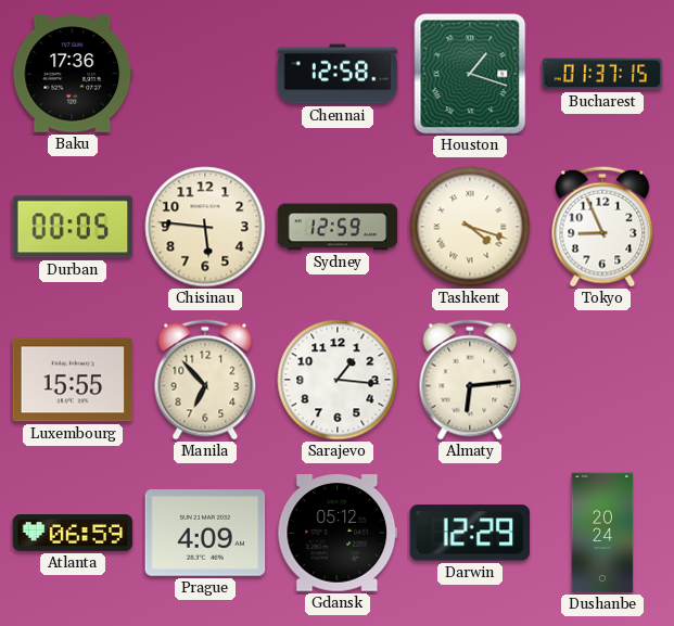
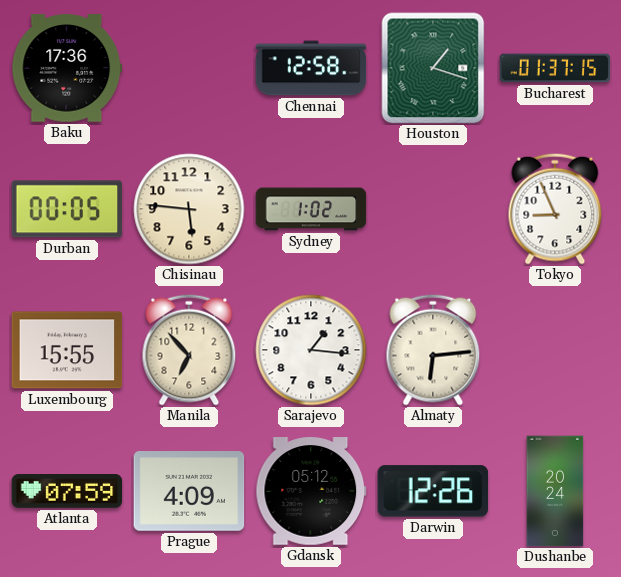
Sydney: 12:59 -> 1:02 (311, 209)
Tashkent: 4:18 -> none (470, 227)
Atlanta: 06:59 -> 07:59 (67, 491)
Darwin: 12:29 -> 12:26 (433, 491)
